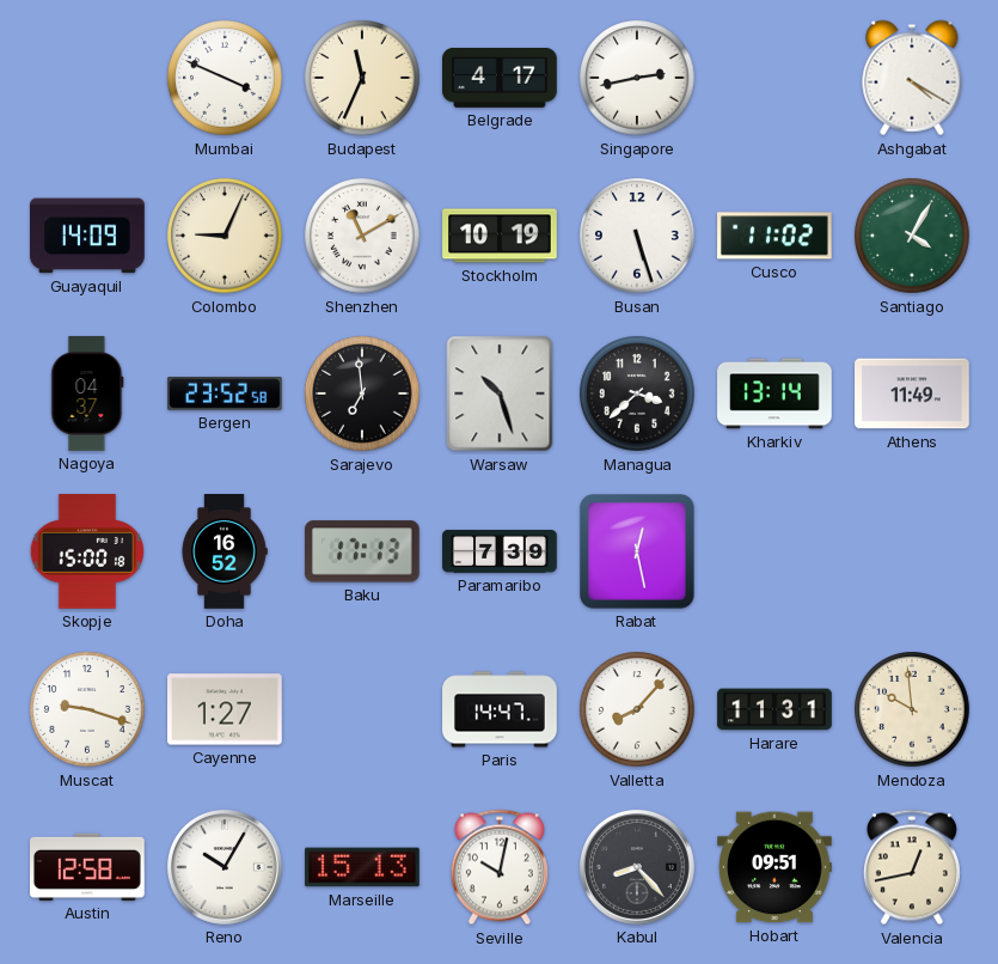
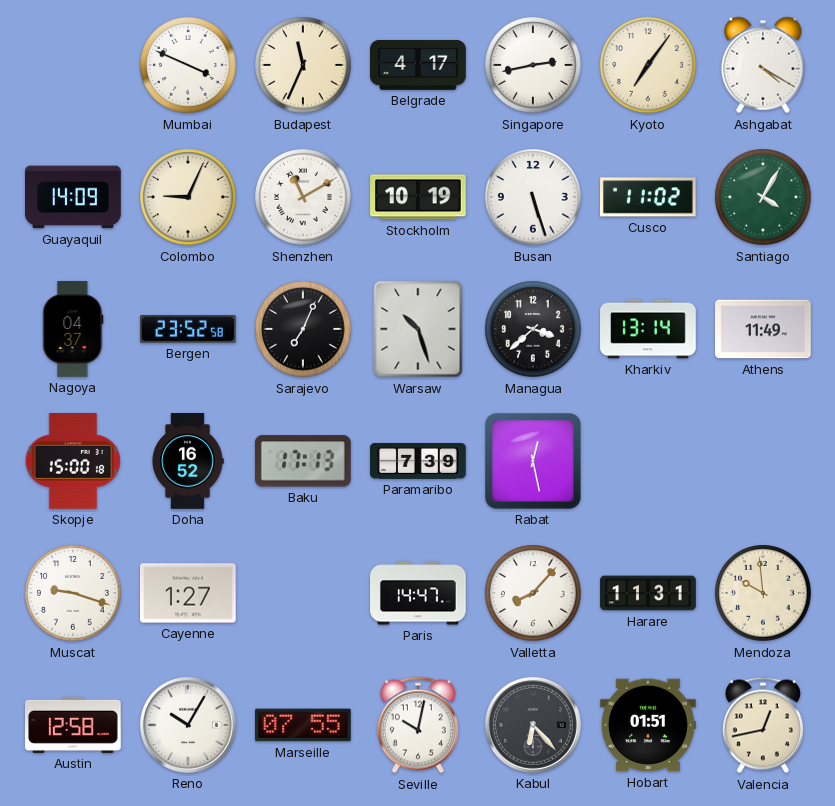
Kyoto: none -> 7:06 (648, 65)
Sarajevo: 6:59 -> 7:04 (303, 329)
Marseille: 15:13 -> 07:55 (304, 725)
Kabul: 8:23 -> 6:23 (533, 725)
Hobart: 09:51 -> 01:51 (648, 725)
